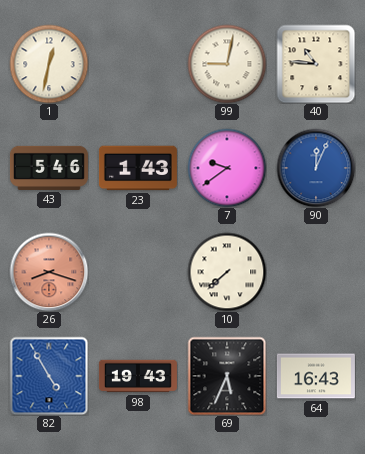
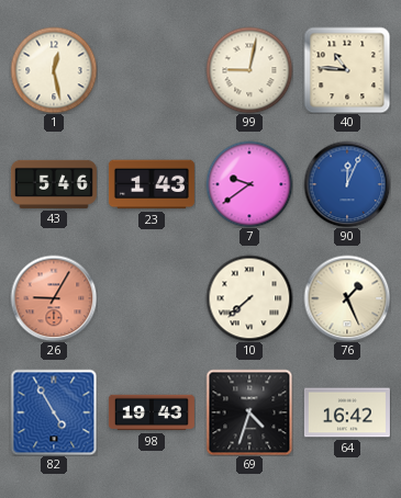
1: 12:32 -> 12:28 (54, 70)
26: 8:18 -> 9:05 (54, 298)
76: none -> 1:26 (347, 298)
69: 5:34 -> 4:33 (249, 412)
64: 16:43 -> 16:42 (347, 412)
